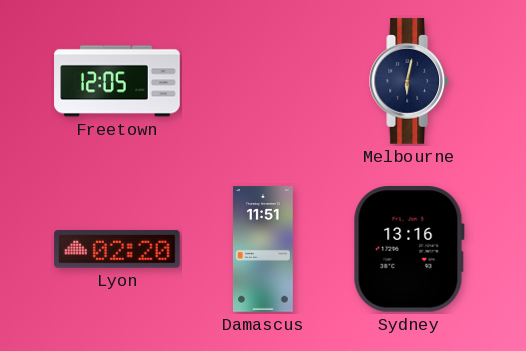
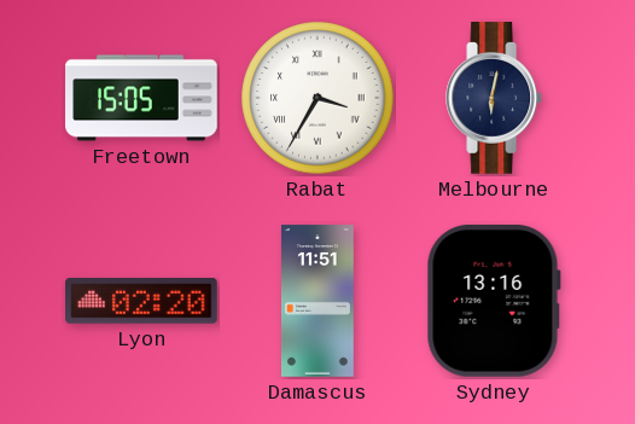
Freetown: 12:05 -> 15:05 (141, 98)
Rabat: none -> 3:35 (317, 98)
